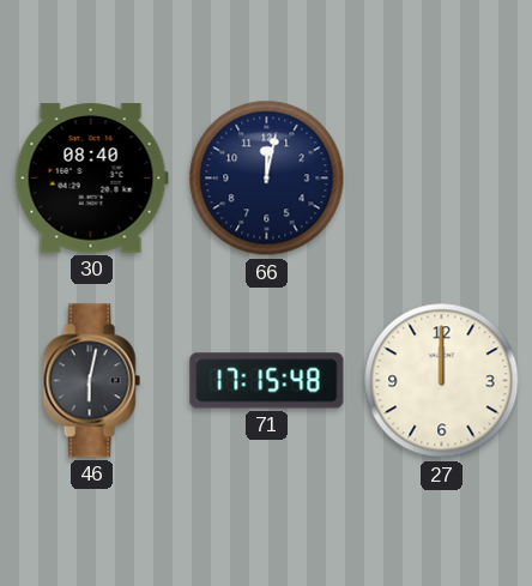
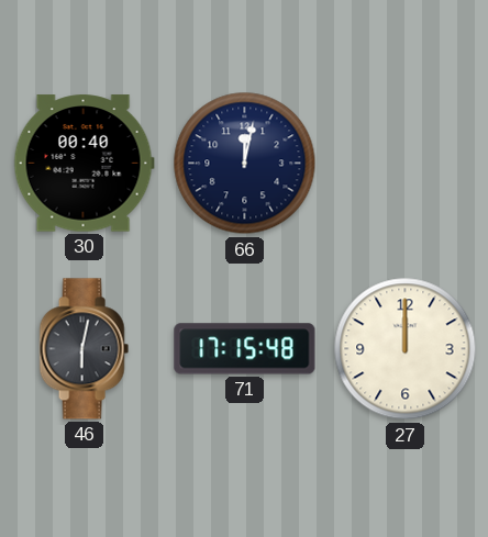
30: 08:40 -> 00:40 (84, 164)
